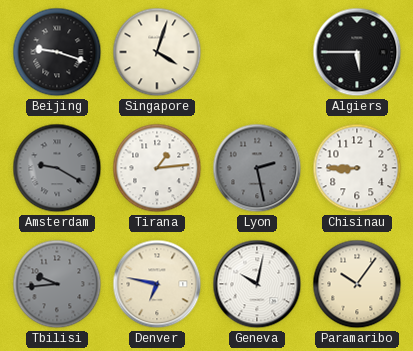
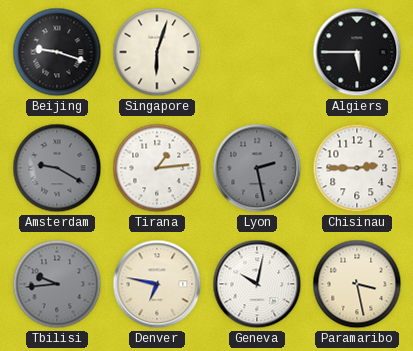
Singapore: 4:03 -> 6:03 (157, 52)
Chisinau: 8:45 -> 2:45 (357, 168)
Paramaribo: 10:06 -> 3:28 (357, 284)
